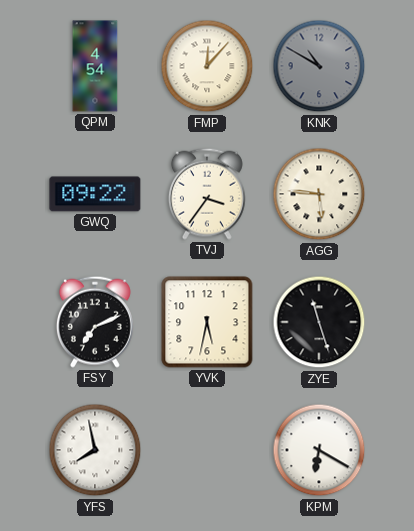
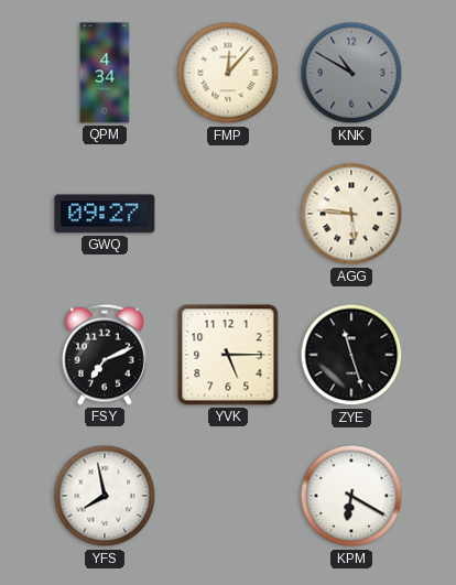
QPM: 4:54 -> 4:34 (105, 73)
GWQ: 09:22 -> 09:27 (105, 214)
TVJ: 3:36 -> none (207, 194)
YVK: 5:32 -> 5:15 (228, 355)
